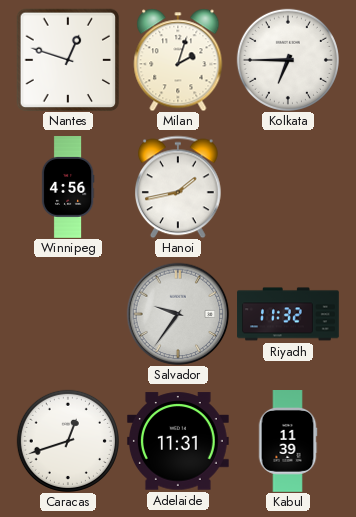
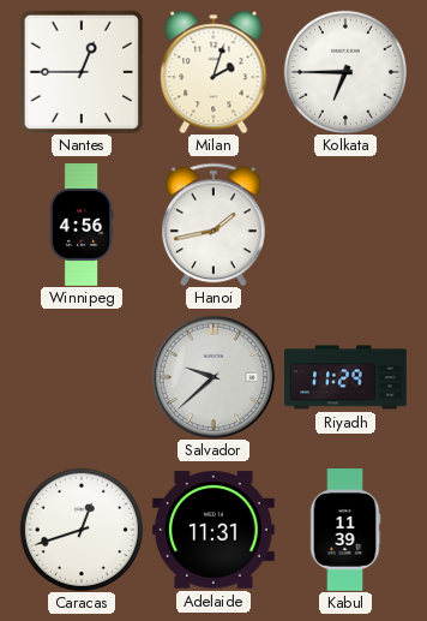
Nantes: 12:48 -> 12:45 (82, 72)
Salvador: 9:36 -> 9:38 (213, 377)
Riyadh: 11:32 -> 11:29 (345, 377)
